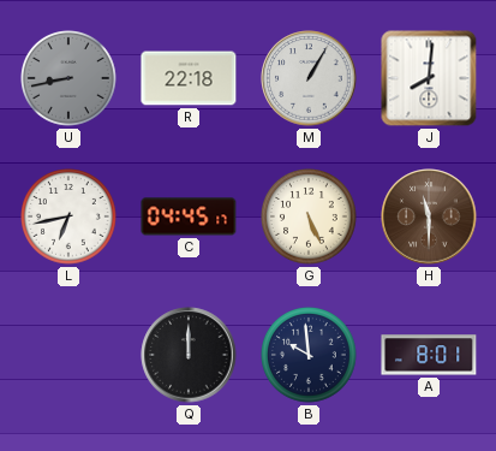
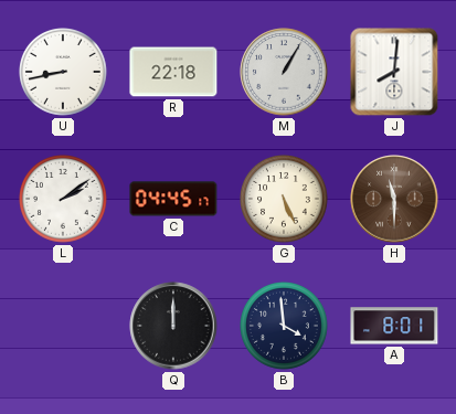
U dial: grey -> white (64, 73)
L: 6:43 -> 2:09 (64, 200)
B: 9:59 -> 3:59 (285, 327)
